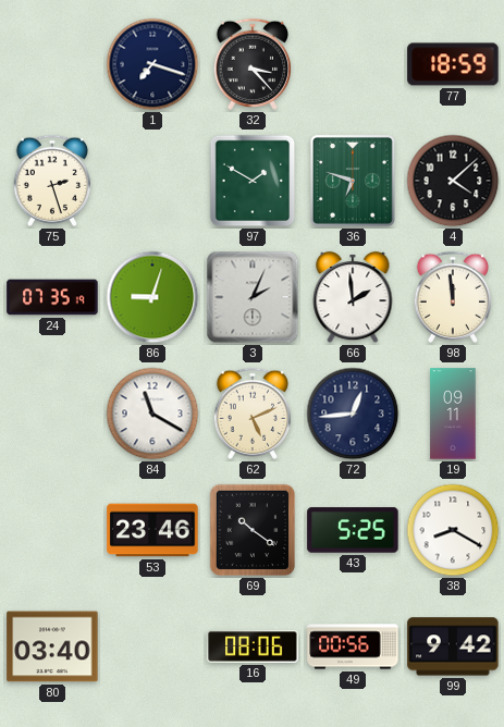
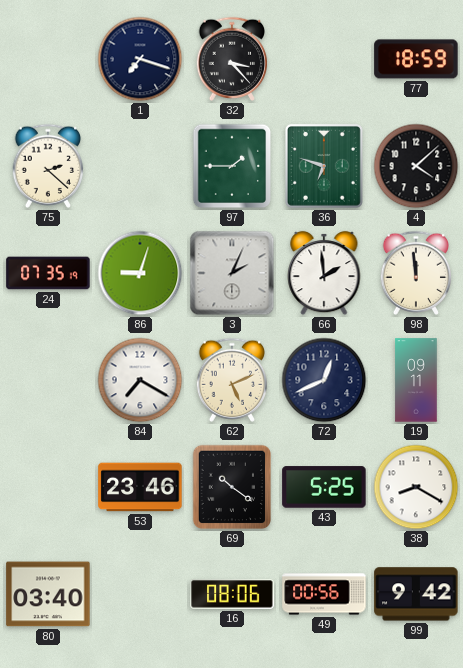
75: 2:27 -> 2:22 (48, 166)
97: 1:50 -> 1:45 (232, 166)
84: 11:20 -> 7:20 (140, 380)
72: 12:44 -> 12:41 (324, 380)
